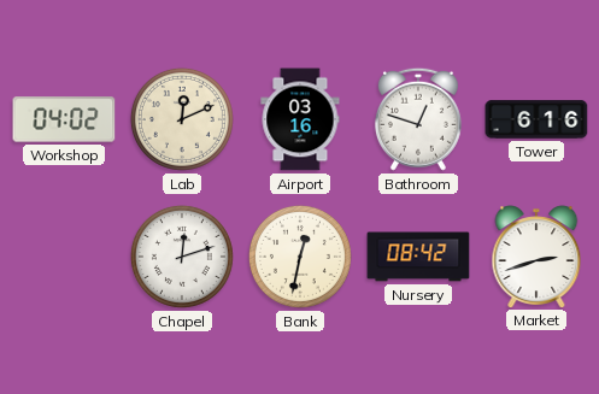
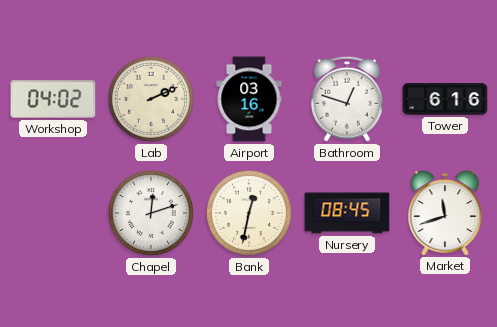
Lab: 12:11 -> 2:11 (151, 99)
Nursery: 08:42 -> 08:45 (347, 213)
Market: 2:42 -> 11:42 (445, 213)
